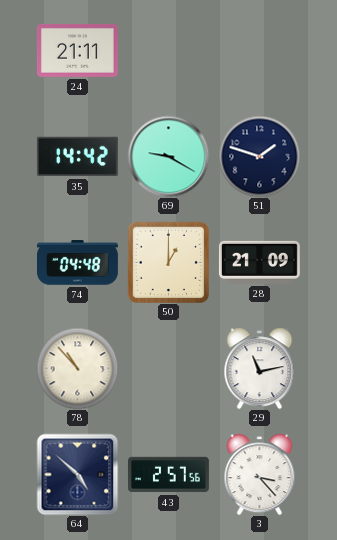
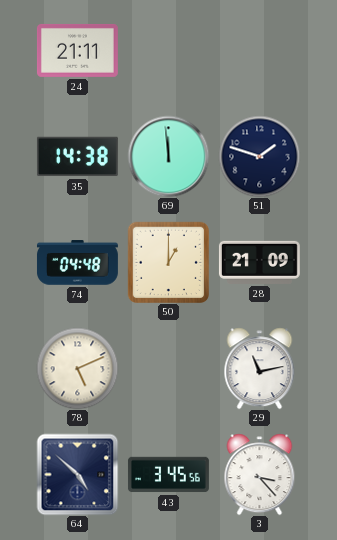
35: 14:42 -> 14:38 (77, 157)
69: 9:20 -> 11:59 (168, 156)
78: 10:53 -> 5:11 (77, 368)
43: 2:57 -> 3:45 (168, 475)
